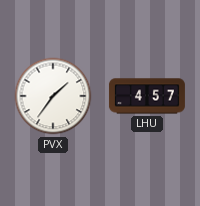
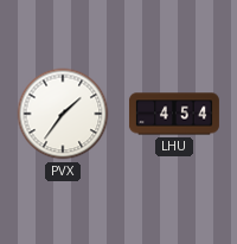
LHU: 4:57 -> 4:54 (174, 114)
